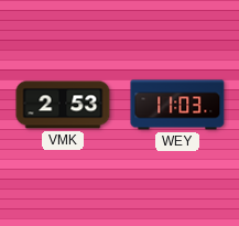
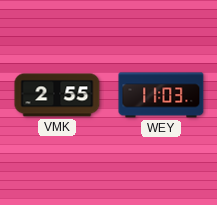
VMK: 2:53 -> 2:55 (57, 95)
